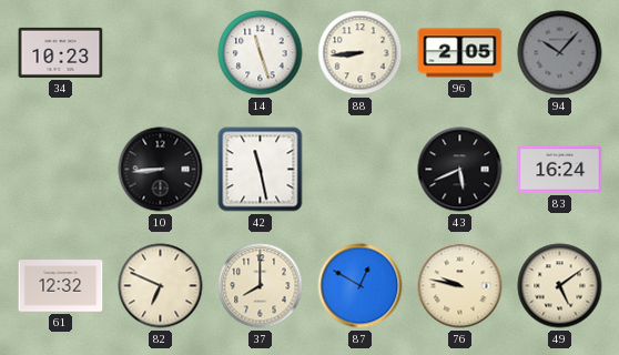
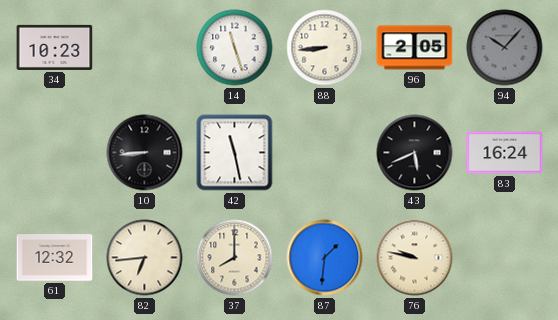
82: 6:49 -> 6:44 (145, 258)
87: 12:50 -> 1:31 (325, 258)
49: 5:09 -> none (560, 286)
